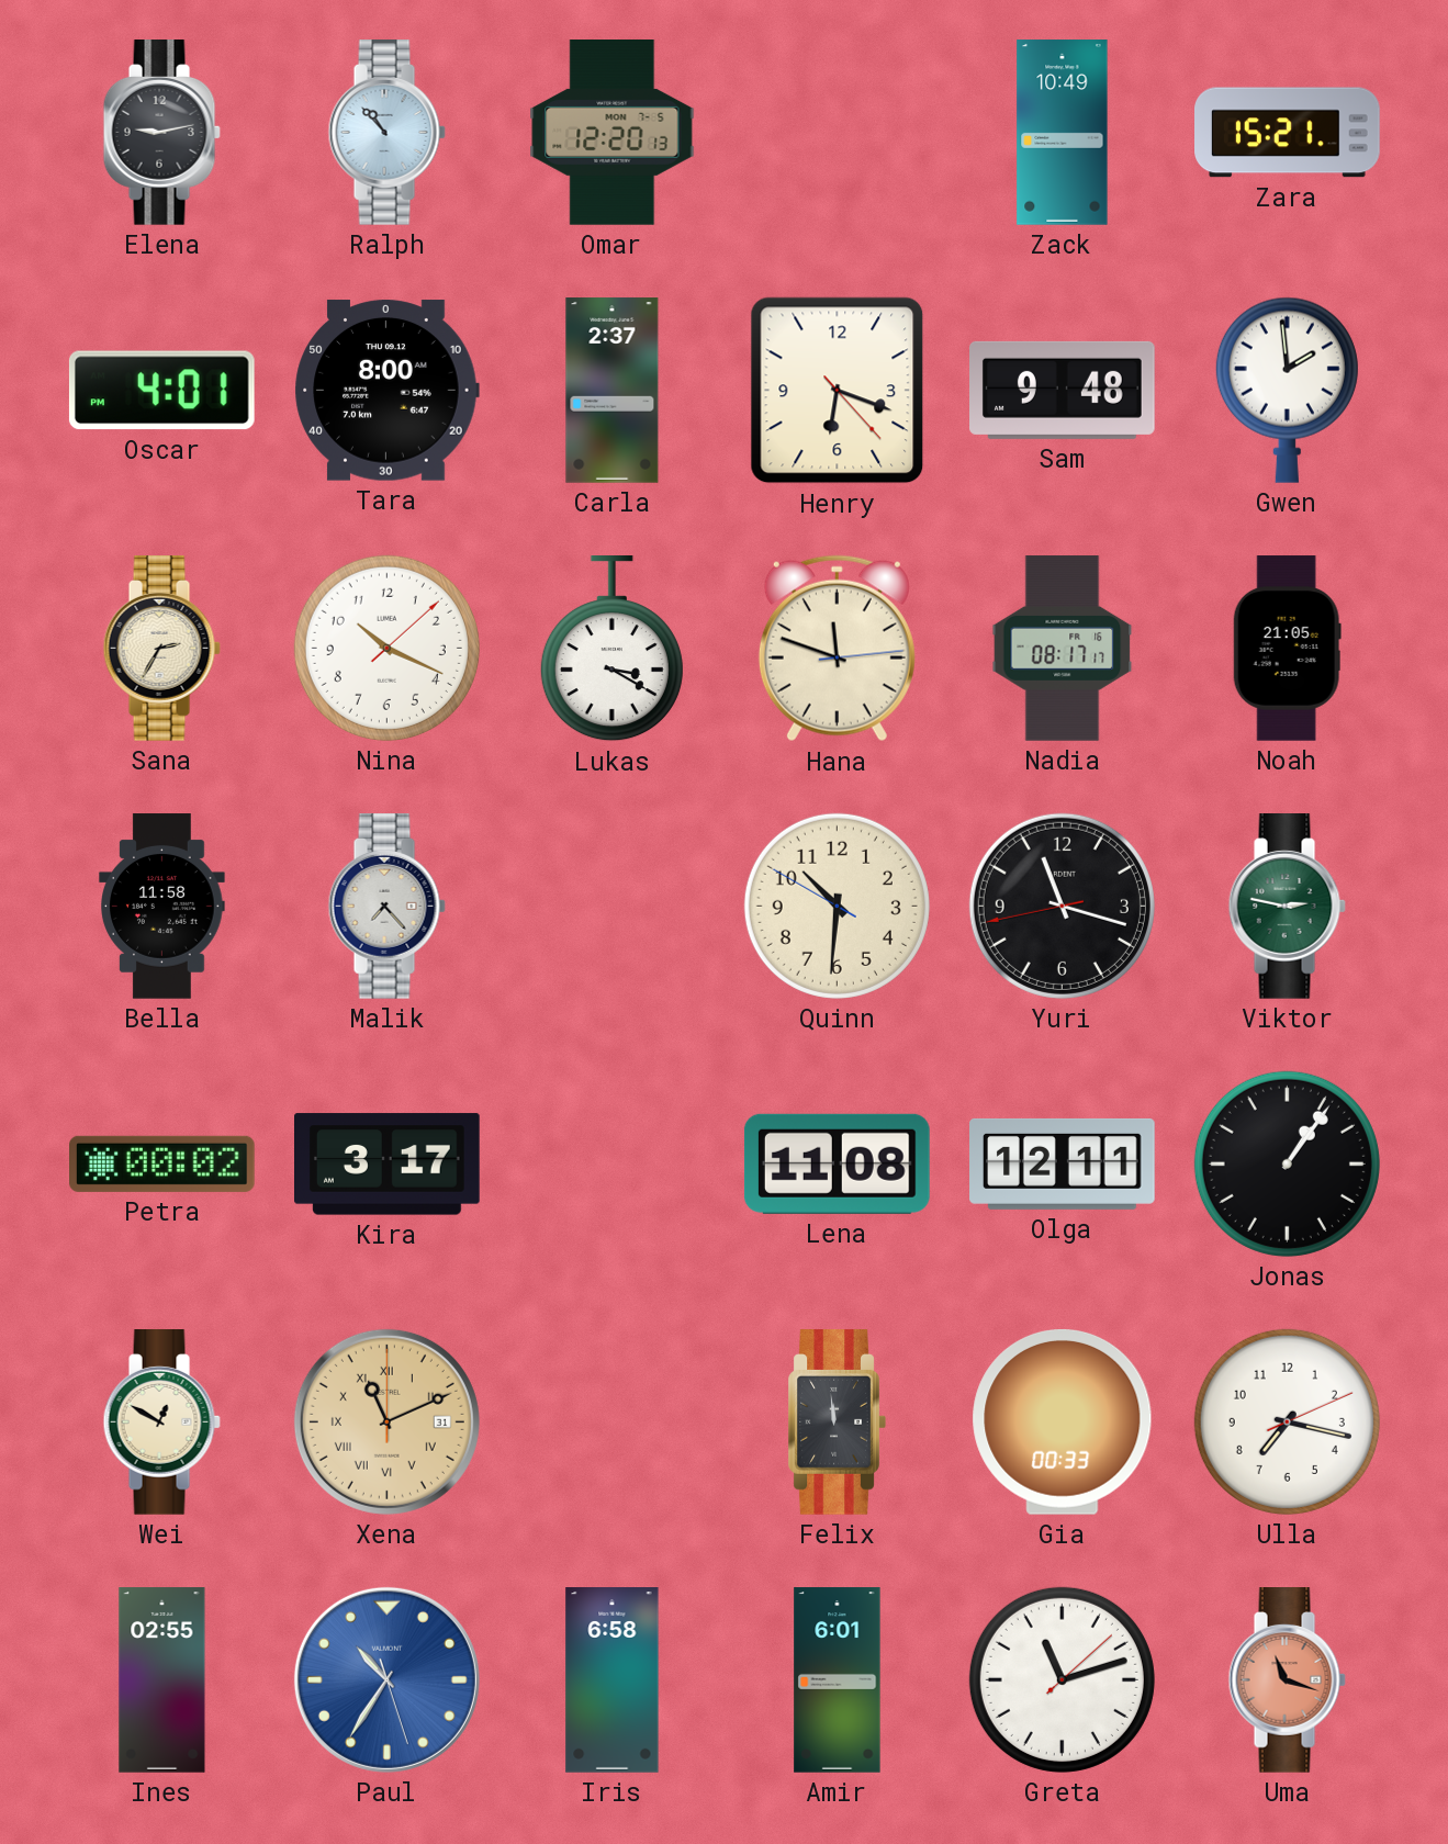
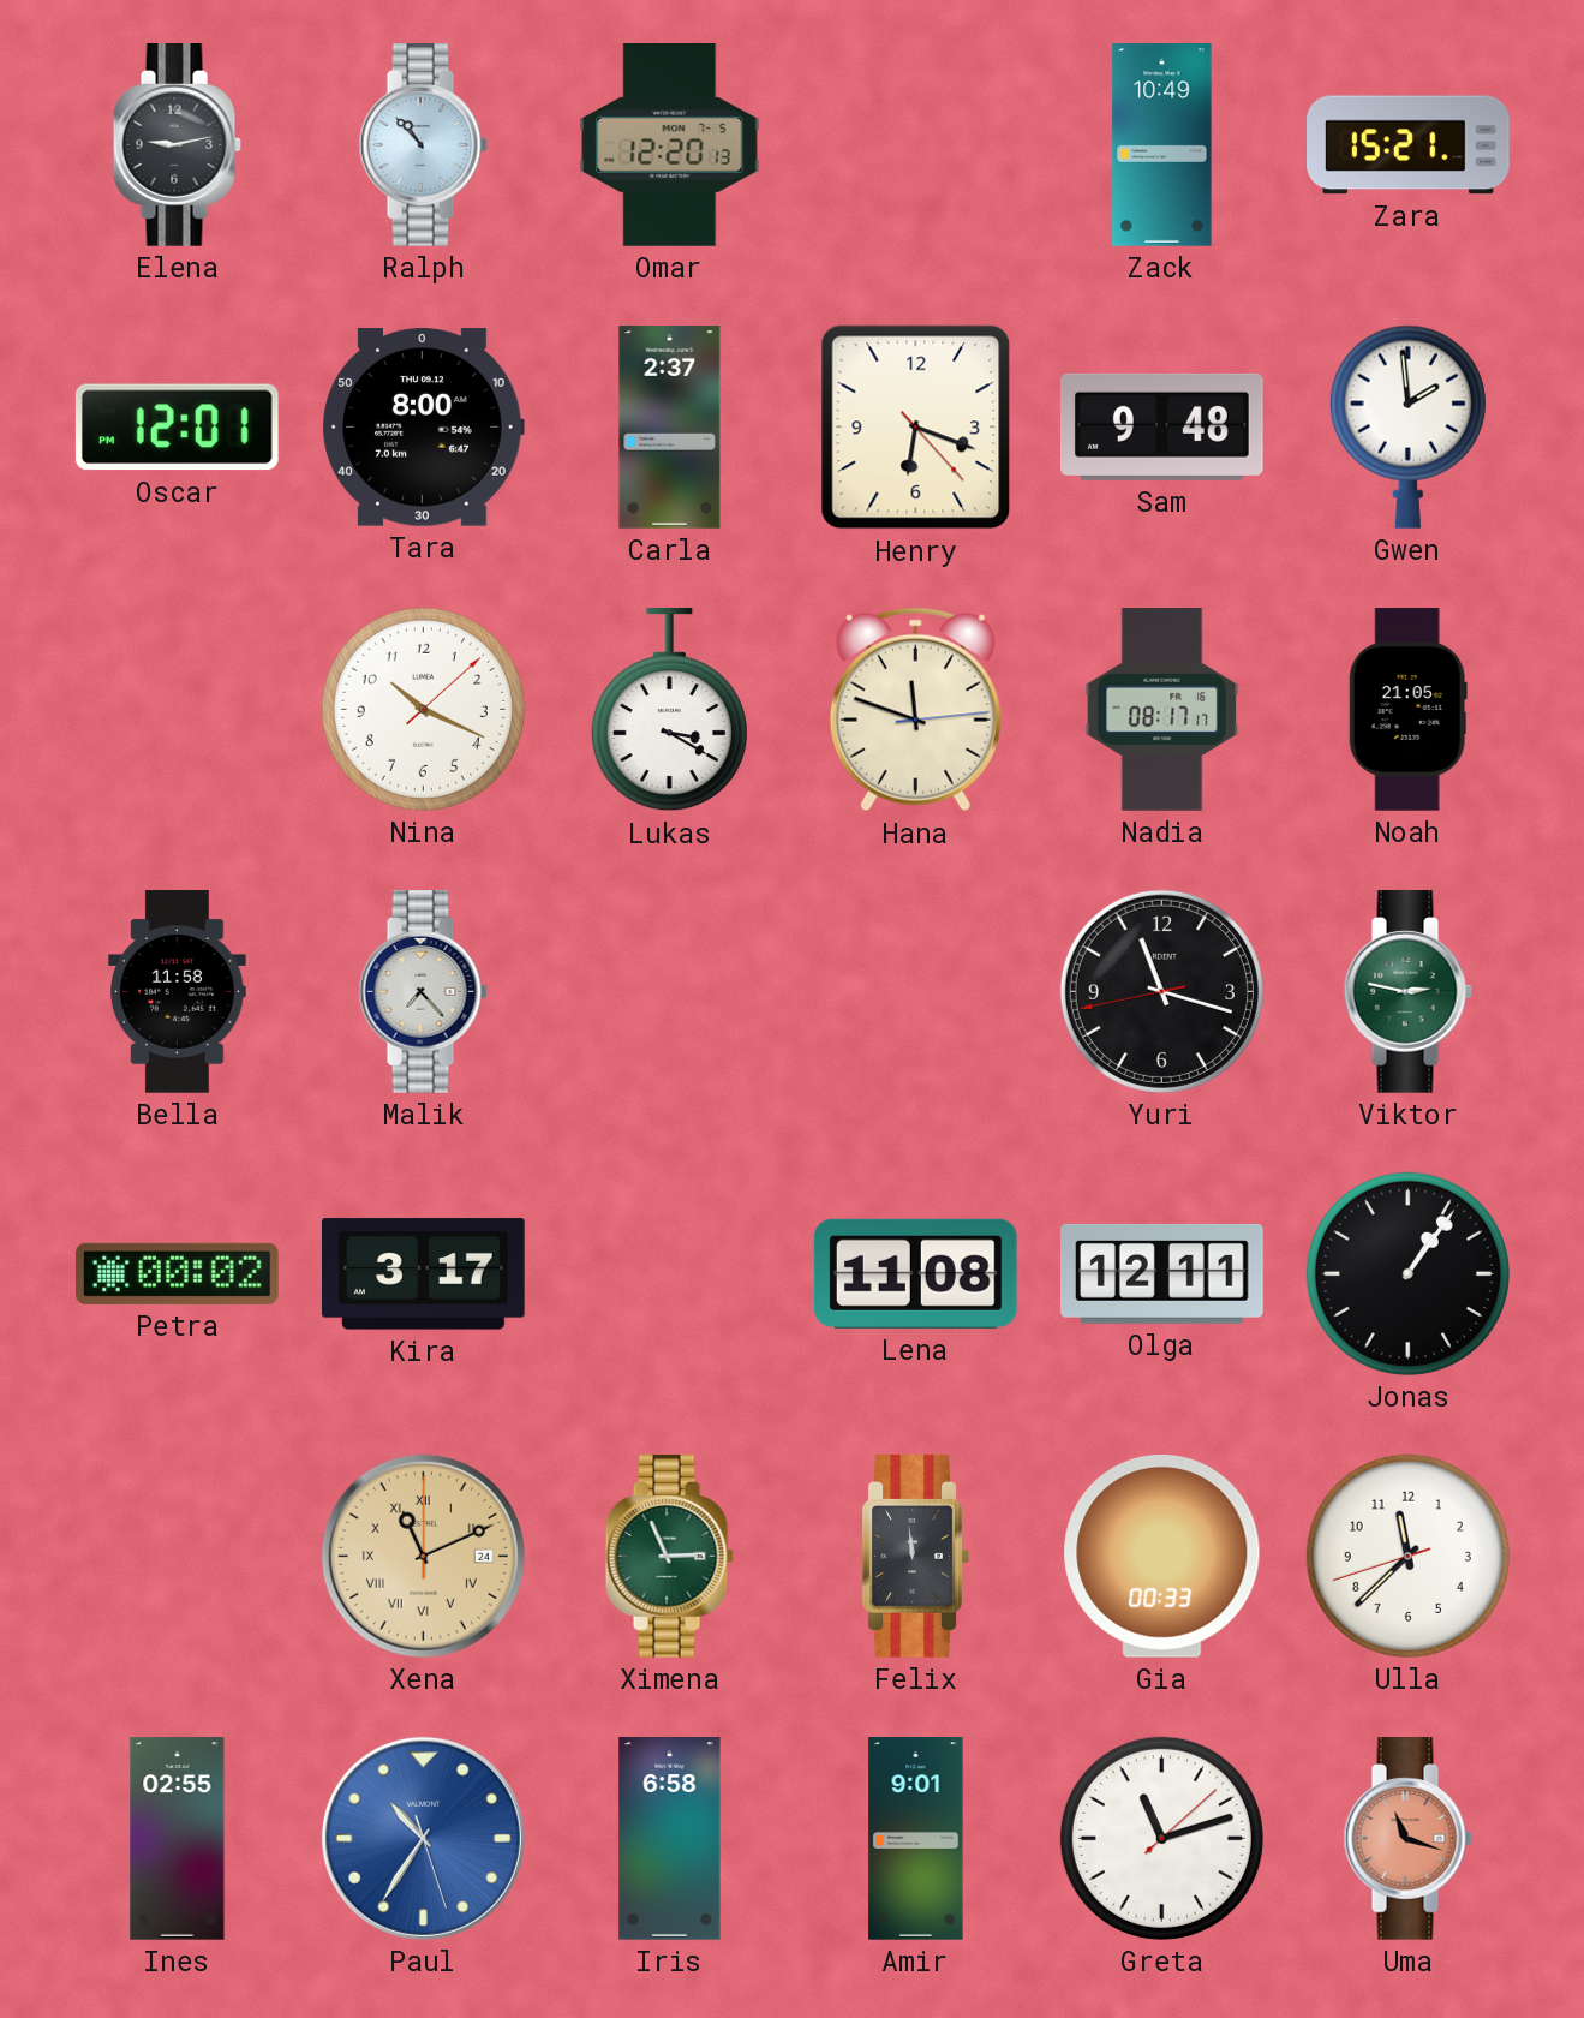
Oscar: 4:01 -> 12:01 (177, 428)
Sana: 2:35 -> none (161, 649)
Quinn: 10:30 -> none (837, 906)
Wei: 12:50 -> none (161, 1423)
Xena date: 31 -> 24 (423, 1556)
Ximena: none -> 2:56 (669, 1557)
Ulla: 7:17 -> 11:37 (1407, 1556)
Amir: 6:01 -> 9:01 (916, 1839)
